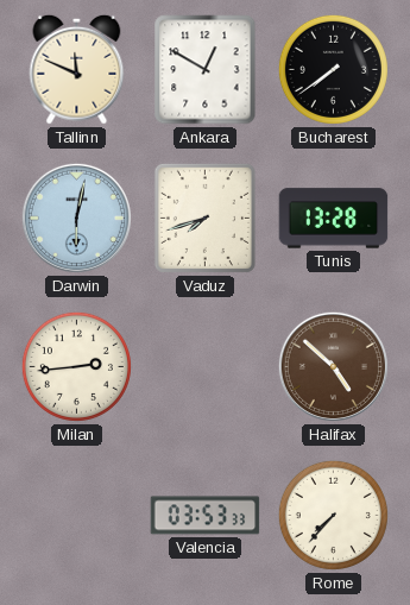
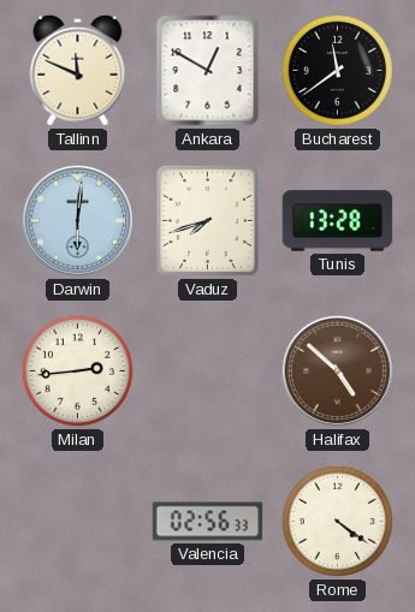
Bucharest: 7:39 -> 11:39 (337, 70)
Darwin: 6:02 -> 6:01 (77, 220)
Valencia: 03:53 -> 02:56 (208, 522)
Rome: 7:37 -> 4:21 (337, 521)
